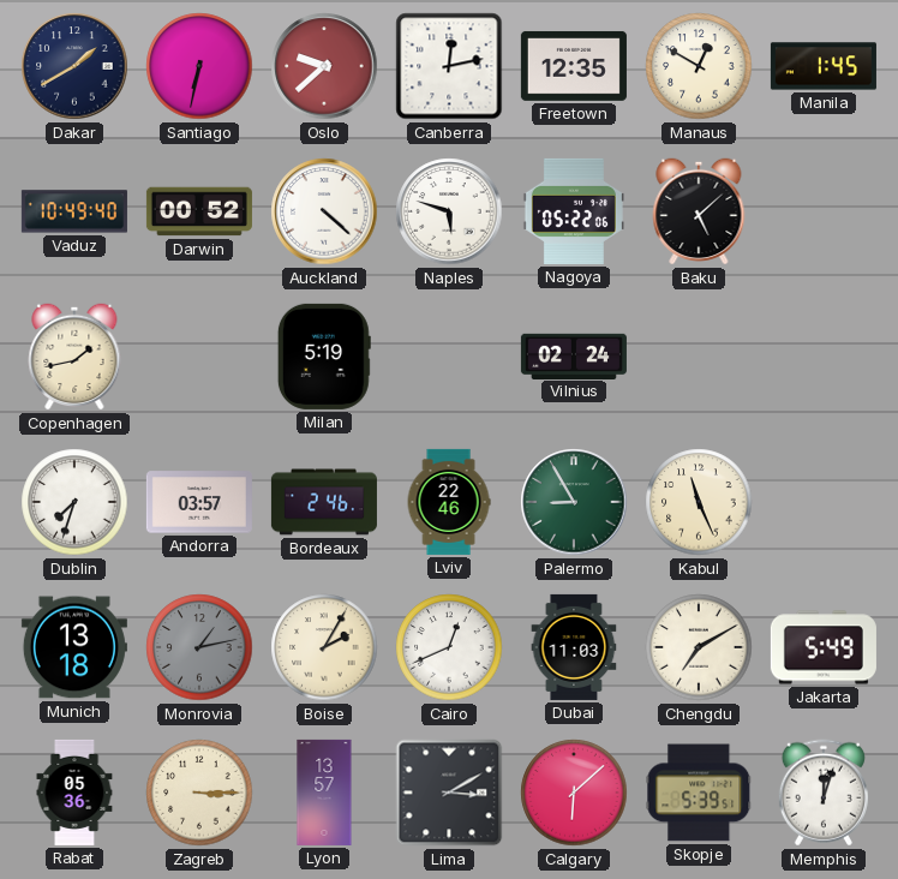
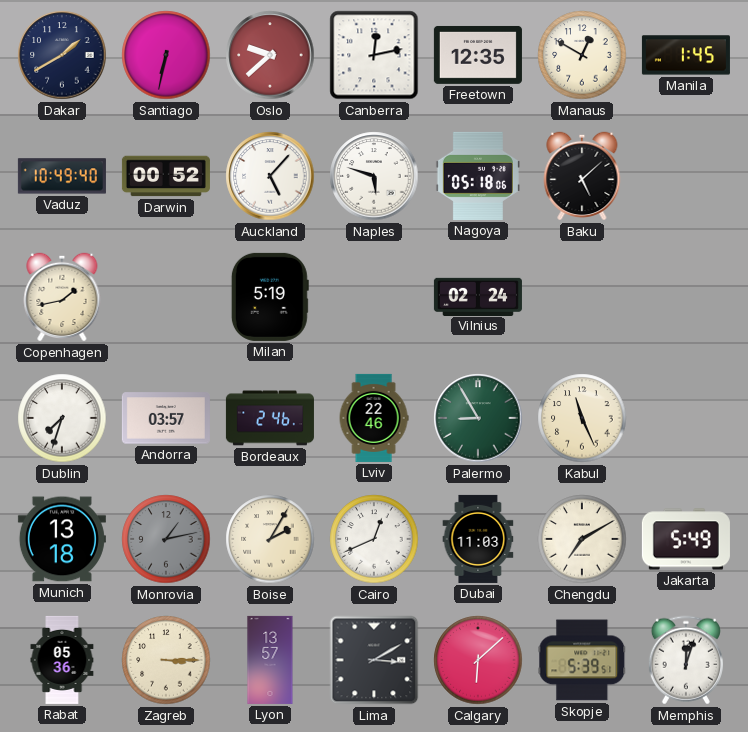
Auckland: 4:22 -> 5:07 (270, 176)
Nagoya: 05:22 -> 05:18 (478, 176)
